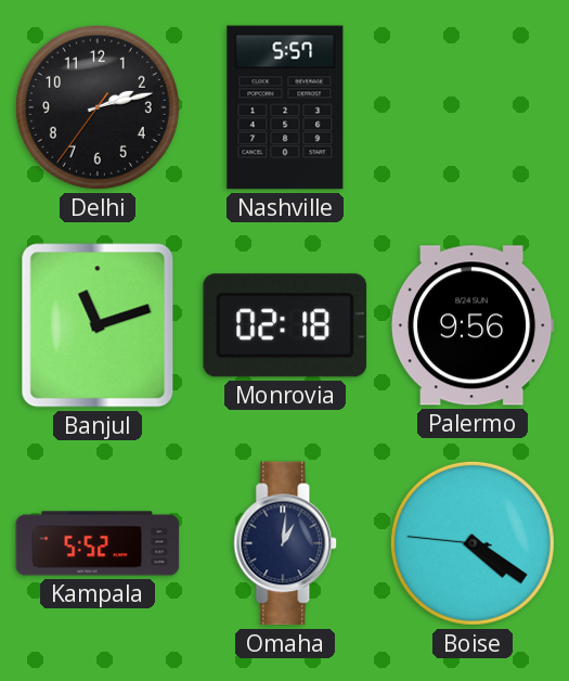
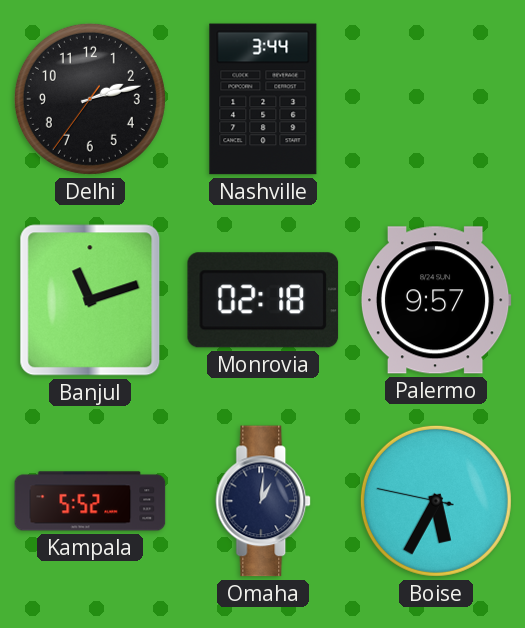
Nashville: 5:57 -> 3:44 (263, 99)
Palermo: 9:56 -> 9:57 (436, 300)
Boise: 4:20 -> 5:34 (436, 501)
